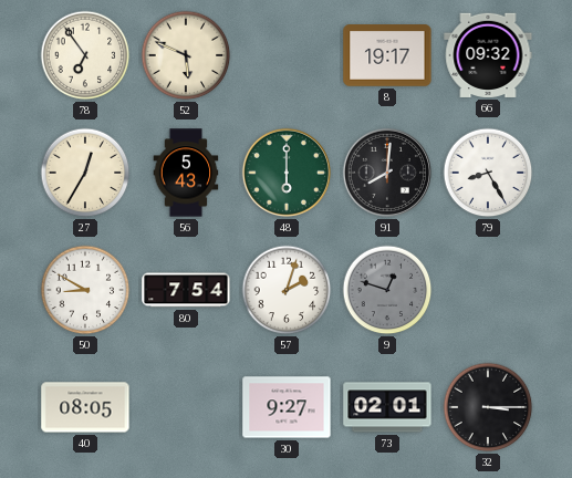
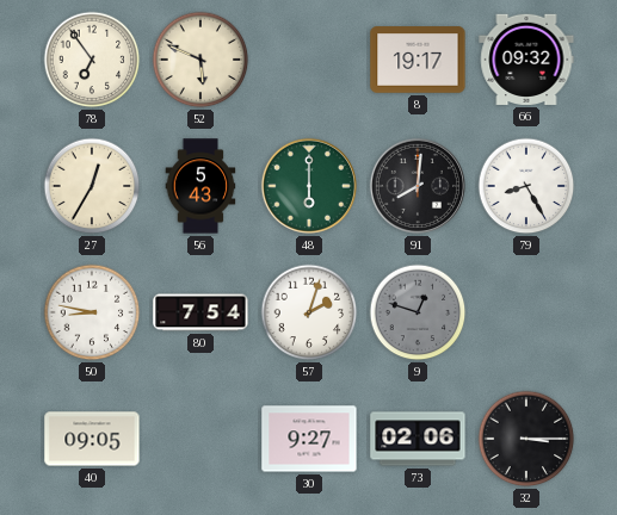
50: 8:50 -> 8:47 (92, 312)
40: 08:05 -> 09:05 (92, 439)
73: 02:01 -> 02:06 (418, 439)
